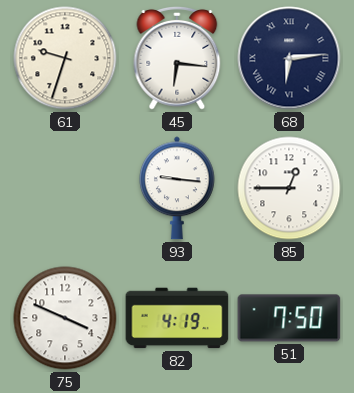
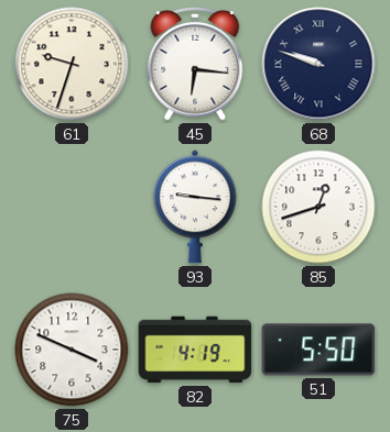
68: 6:14 -> 9:48 (318, 64)
85: 12:45 -> 12:42 (318, 207)
51: 7:50 -> 5:50 (318, 350)
